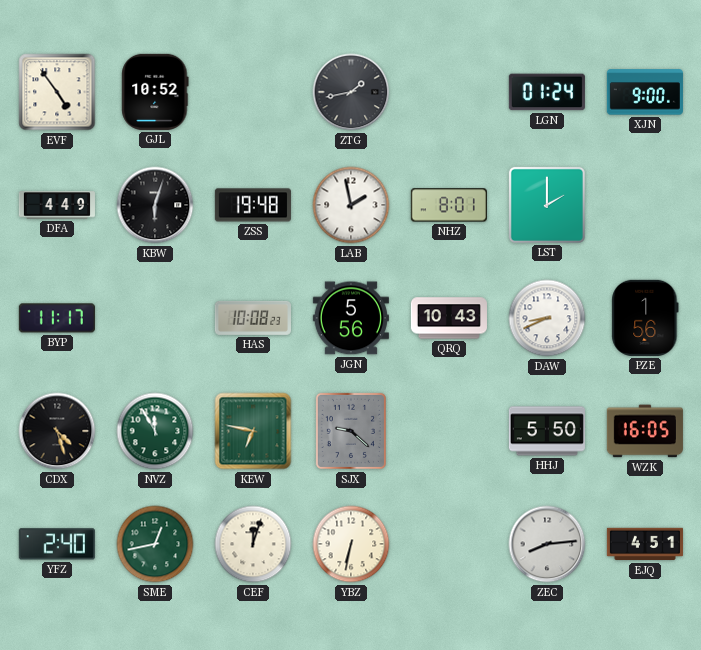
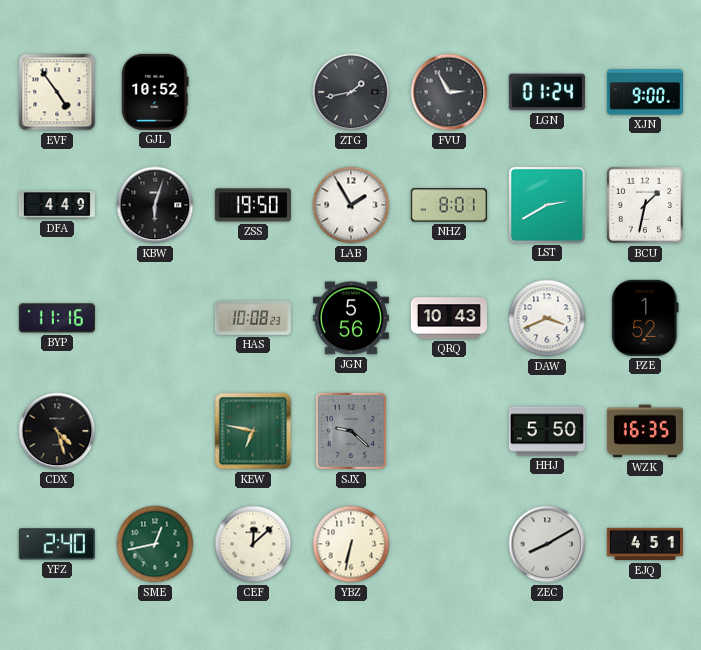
FVU: none -> 2:55 (449, 92)
ZSS: 19:48 -> 19:50 (253, 205)
LAB: 1:58 -> 1:55 (351, 205)
LST: 2:00 -> 2:40 (547, 205)
BCU: none -> 1:32 (645, 205)
BYP: 11:17 -> 11:16 (57, 318)
DAW: 8:41 -> 3:41 (547, 318)
PZE: 1:56 -> 1:52 (645, 318)
NVZ: 11:55 -> none (155, 431)
WZK: 16:05 -> 16:35 (645, 431)
CEF: 12:03 -> 12:08 (253, 544)
ZEC: 8:14 -> 8:10 (547, 544)
